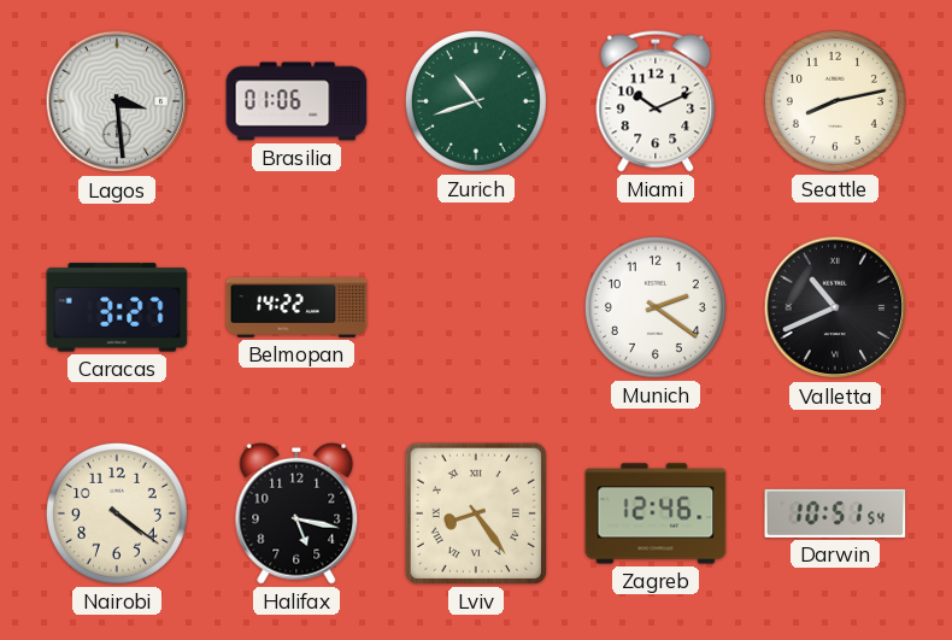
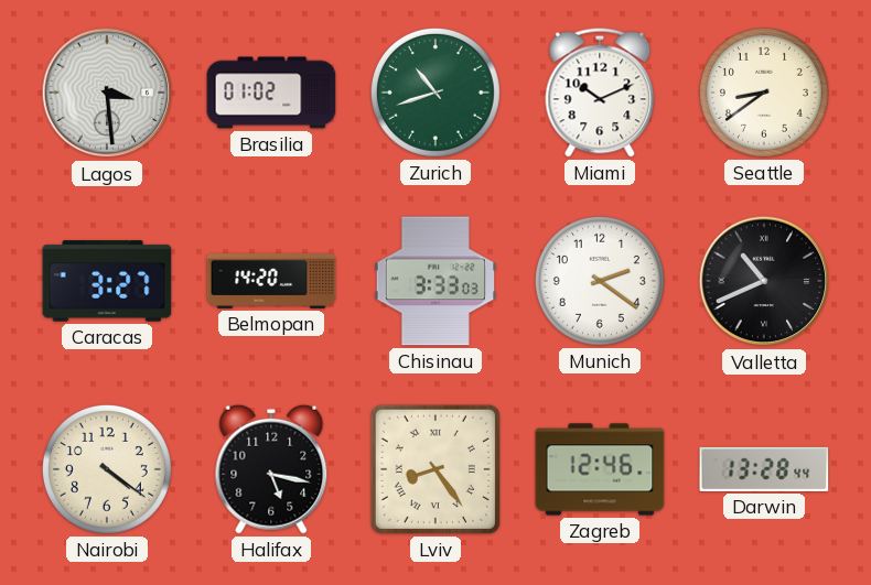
Brasilia: 01:06 -> 01:02 (271, 93)
Seattle: 8:13 -> 8:39 (764, 93)
Belmopan: 14:22 -> 14:20 (271, 282)
Chisinau: none -> 3:33 (434, 281)
Darwin: 10:51 -> 13:28 (764, 469)
